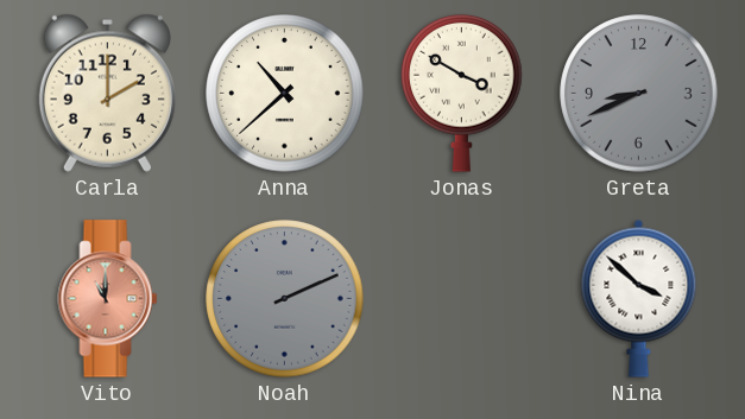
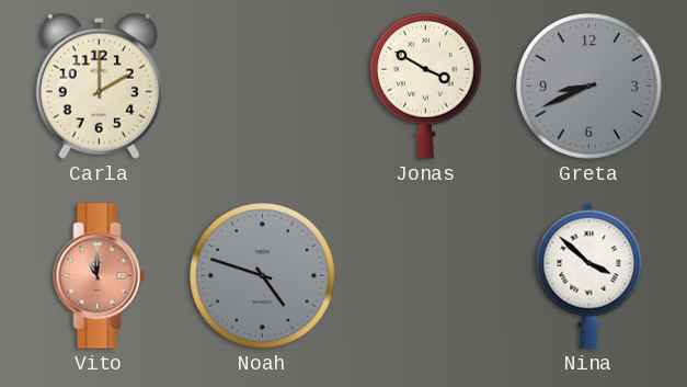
Anna: 10:38 -> none (285, 94)
Noah: 2:11 -> 4:48 (263, 276)
